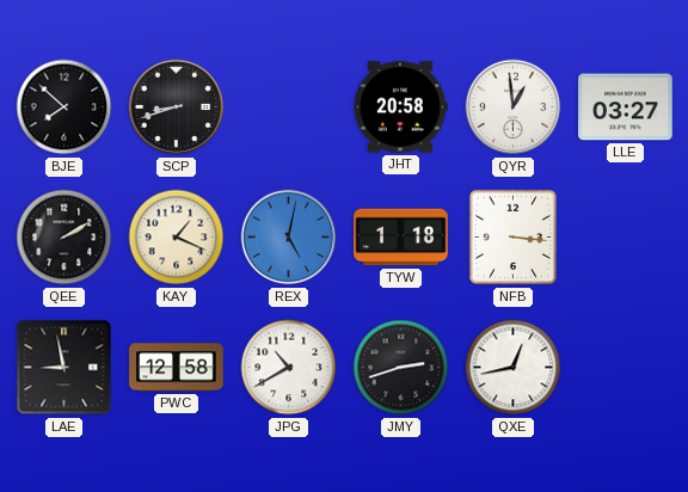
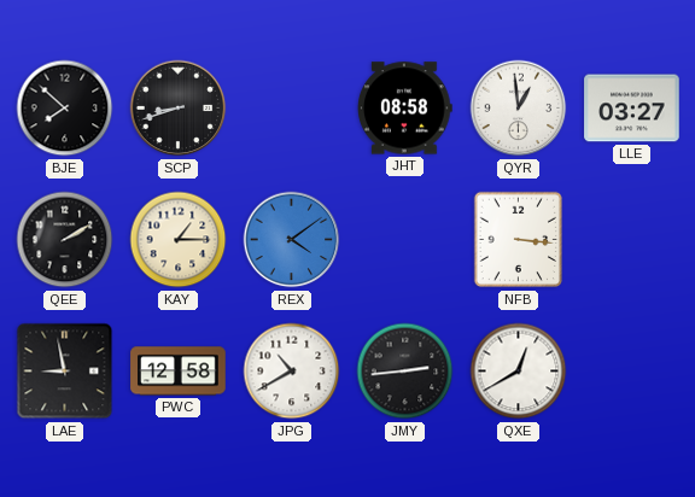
JHT: 20:58 -> 08:58 (405, 109)
KAY: 1:19 -> 1:15 (179, 240)
REX: 5:02 -> 4:09 (292, 240)
TYW: 1:18 -> none (401, 238)
JMY: 2:42 -> 2:44 (405, 372)
QXE: 12:43 -> 12:40 (519, 372)
